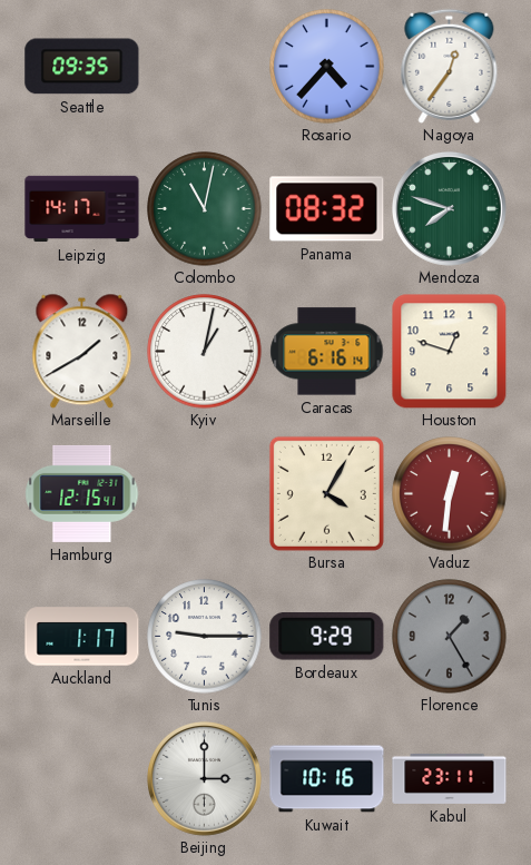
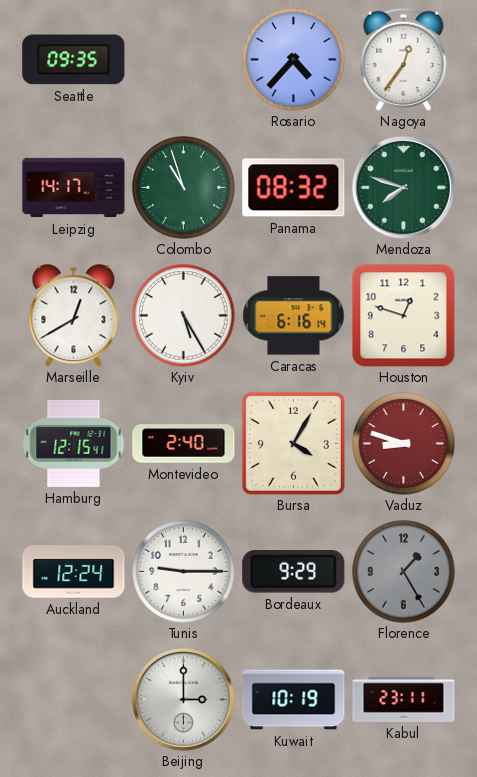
Colombo: 11:02 -> 10:57 (184, 188)
Marseille: 1:40 -> 12:40 (74, 315)
Kyiv: 1:02 -> 5:25 (184, 316)
Montevideo: none -> 2:40 (184, 444)
Vaduz: 12:31 -> 8:48 (404, 444)
Auckland: 1:17 -> 12:24 (74, 572)
Kuwait: 10:16 -> 10:19 (294, 700)
